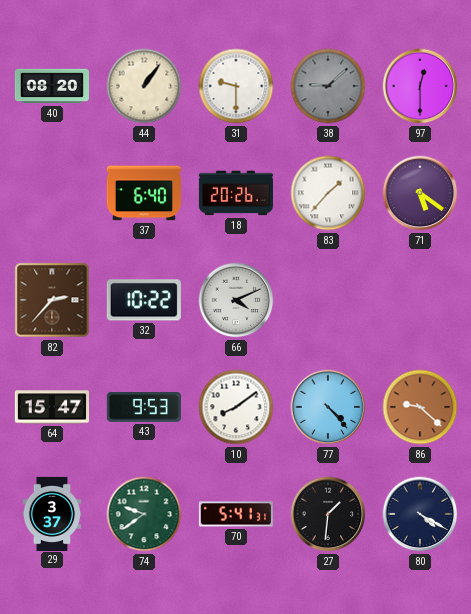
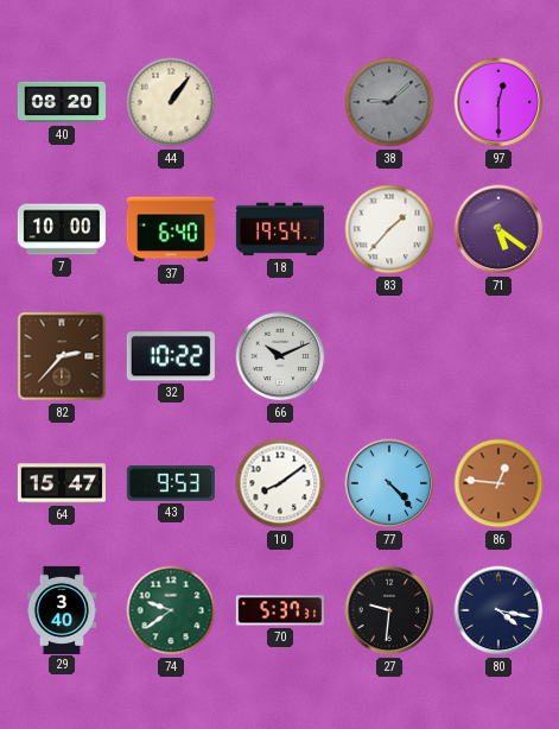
31: 9:30 -> none (236, 86)
7: none -> 10:00 (62, 229)
18: 20:26 -> 19:54 (279, 229)
66: 4:11 -> 10:11 (280, 356)
86: 9:22 -> 12:46 (498, 483)
29: 3:37 -> 3:40 (62, 609)
70: 5:41 -> 5:37 (280, 610)
27: 1:31 -> 9:31 (389, 610)
80: 4:20 -> 4:17 (498, 610)
